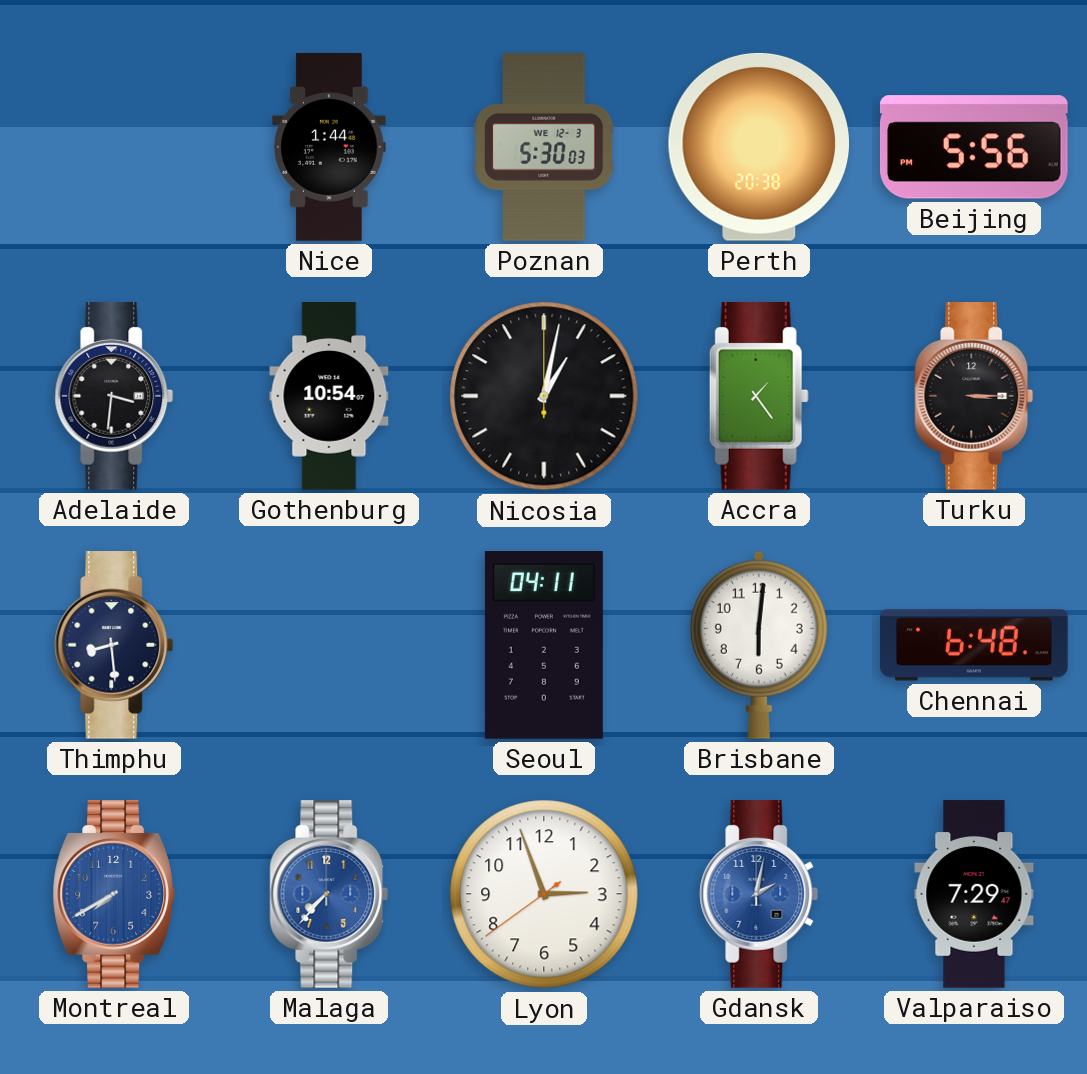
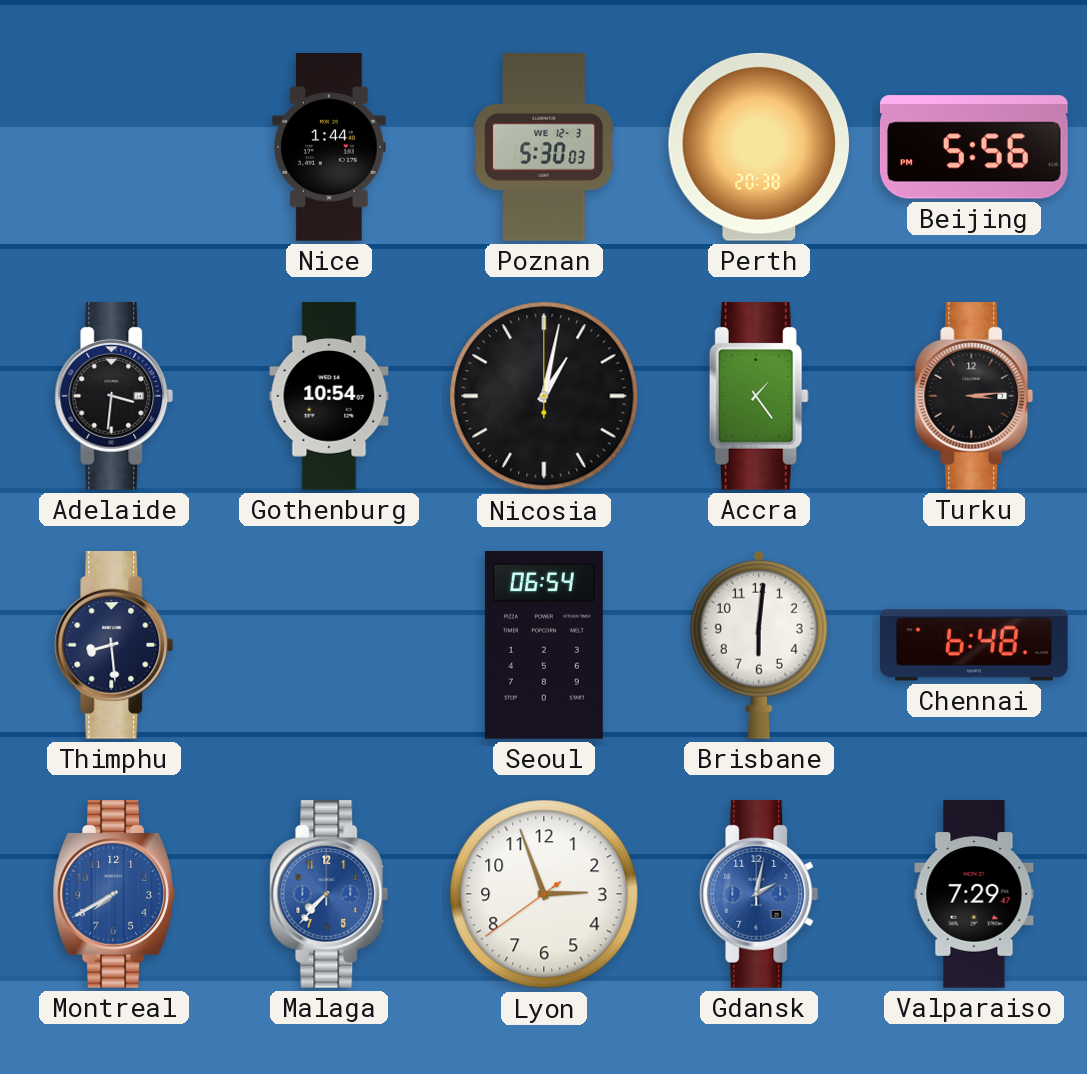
Turku: 3:15 -> 3:14 (974, 397)
Seoul: 04:11 -> 06:54 (544, 646)
